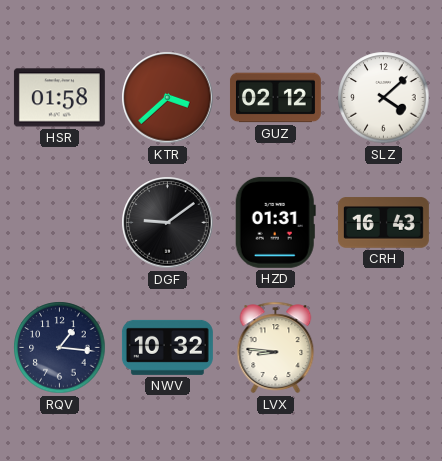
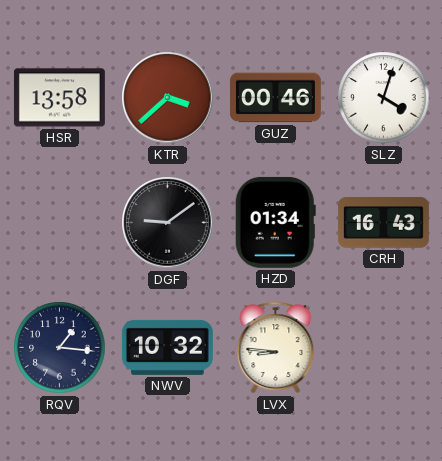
HSR: 01:58 -> 13:58 (59, 98)
GUZ: 02:12 -> 00:46 (275, 98)
SLZ: 4:08 -> 4:03 (384, 98)
HZD: 01:31 -> 01:34 (275, 222)
